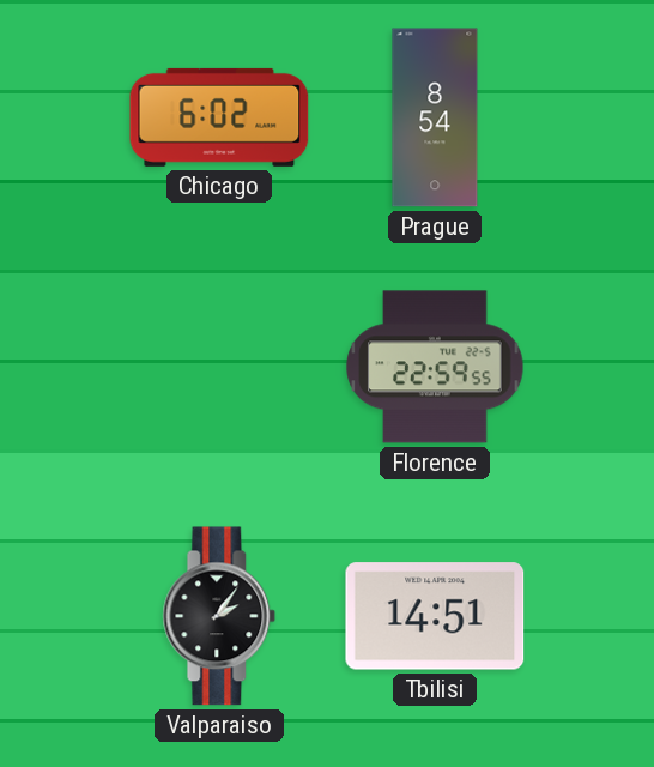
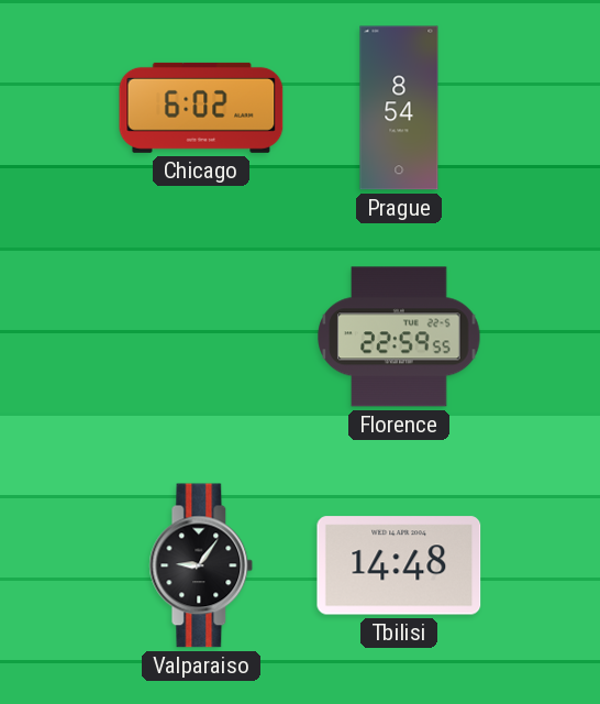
Valparaiso: 2:06 -> 9:06 (201, 565)
Tbilisi: 14:51 -> 14:48 (399, 565)
